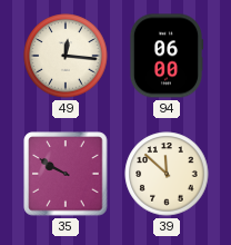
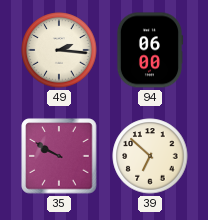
49: 12:16 -> 2:16 (59, 50)
39: 11:52 -> 6:52 (150, 156)
